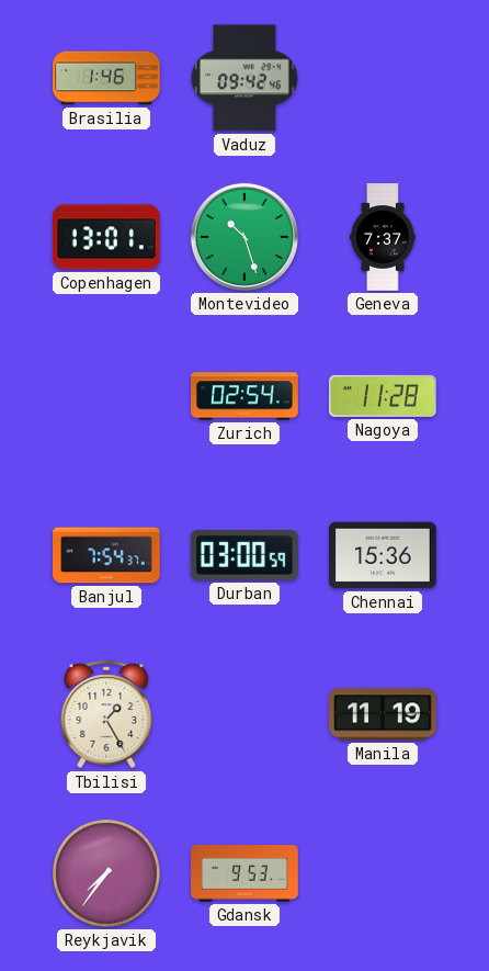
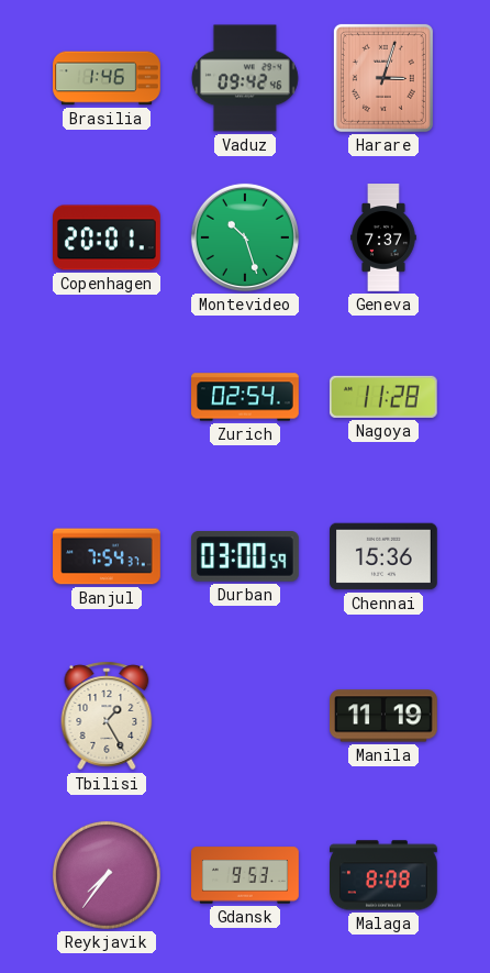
Harare: none -> 3:03 (383, 78)
Copenhagen: 13:01 -> 20:01 (108, 237)
Malaga: none -> 8:08 (385, 875)
